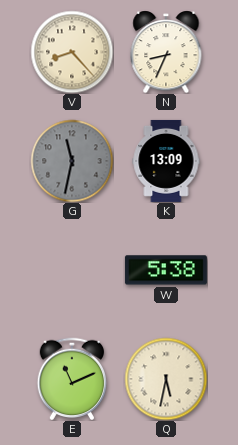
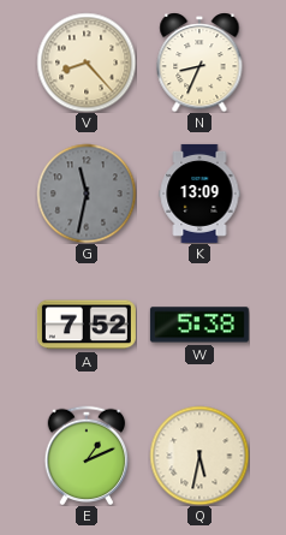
A: none -> 7:52 (87, 325)
E: 11:11 -> 1:11 (87, 456)
